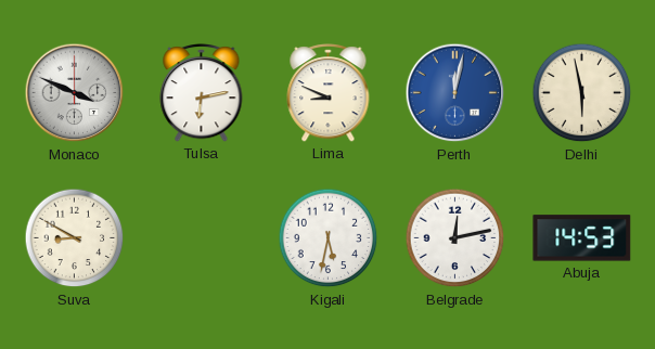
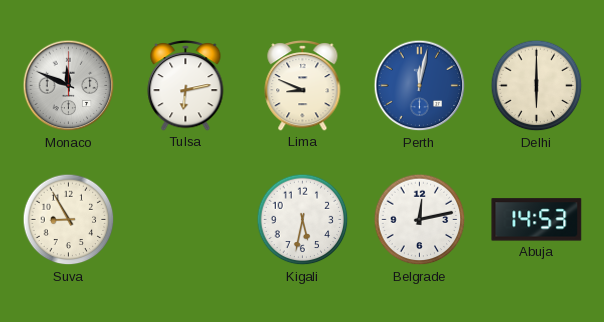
Monaco: 3:49 -> 11:49 (69, 86)
Delhi: 5:58 -> 6:00 (537, 86)
Suva: 8:50 -> 8:55 (69, 220)
